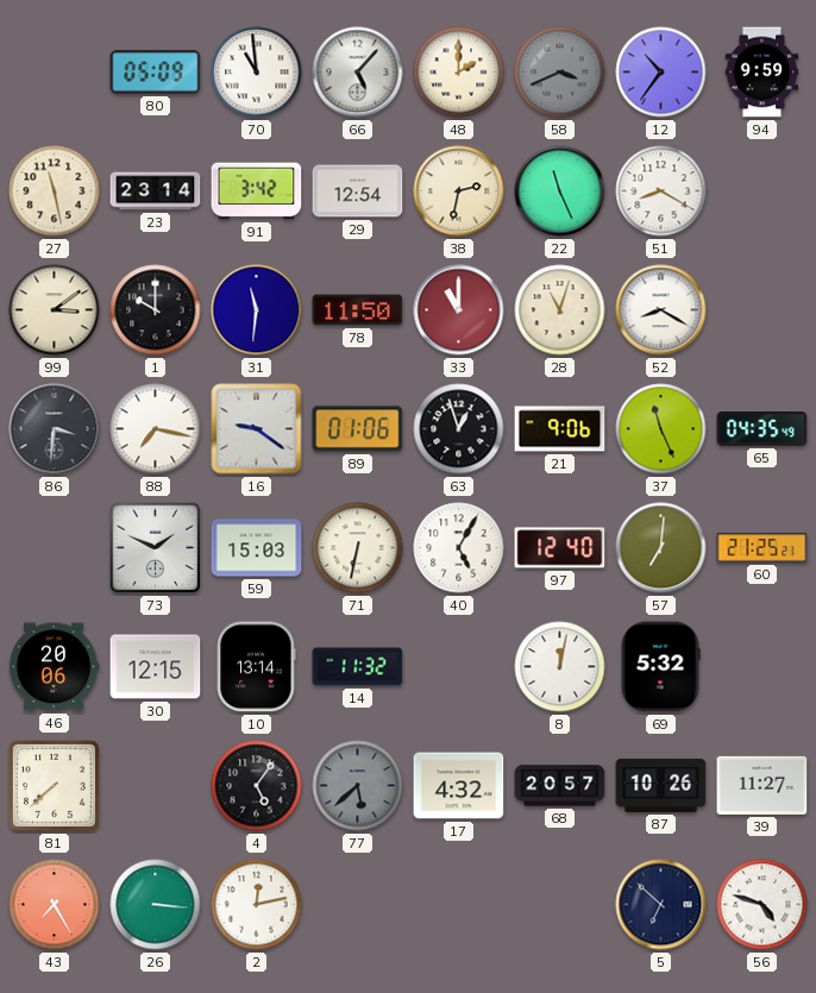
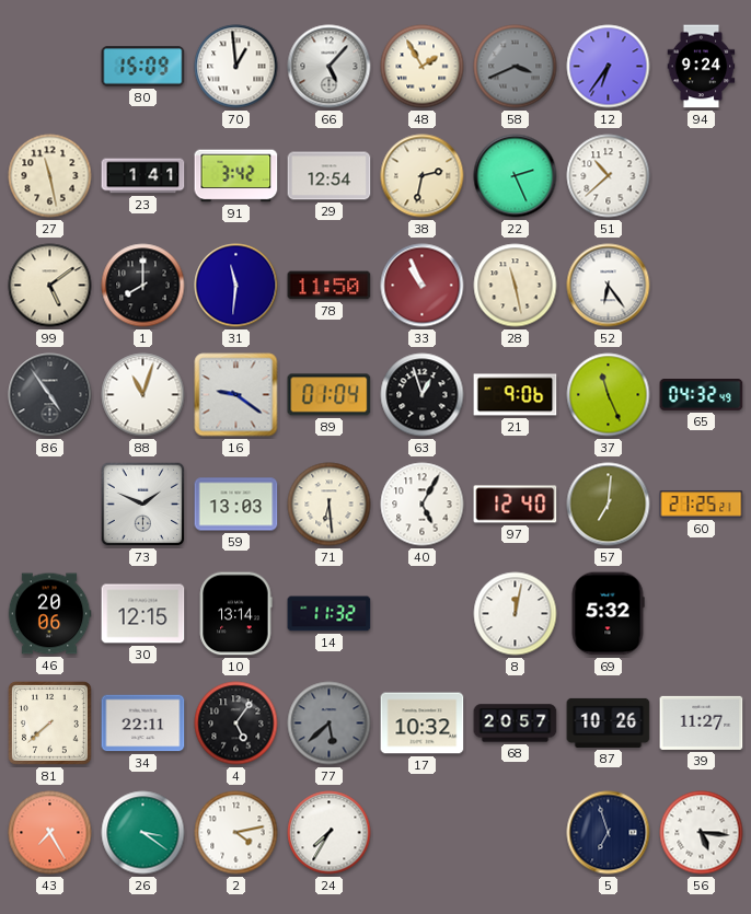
80: 05:09 -> 15:09 (143, 67)
70: 10:59 -> 12:59 (236, 67)
48: 2:00 -> 1:55 (423, 67)
12: 10:36 -> 6:36 (609, 67)
94: 9:59 -> 9:24 (702, 67)
23: 23:14 -> 1:41 (143, 176)
22: 11:26 -> 2:26 (516, 176)
51: 8:20 -> 10:38 (609, 176)
99: 3:09 -> 5:09 (50, 286)
1: 10:00 -> 8:00 (143, 286)
33: 11:00 -> 10:56 (423, 286)
28: 11:03 -> 11:28 (516, 286)
52: 8:20 -> 6:24 (609, 286)
86: 3:31 -> 4:54 (50, 395)
88: 7:17 -> 11:03 (143, 395)
89: 01:06 -> 01:04 (330, 395)
65: 04:35 -> 04:32 (702, 395)
59: 15:03 -> 13:03 (236, 505)
71: 6:32 -> 6:29 (330, 505)
34: none -> 22:11 (143, 724)
17: 4:32 -> 10:32 (423, 724)
26: 3:16 -> 3:21 (143, 833)
2: 12:13 -> 4:13 (236, 833)
24: none -> 7:35 (330, 833)
5: 6:52 -> 6:57 (609, 833)
56: 4:48 -> 5:16 (702, 833)
